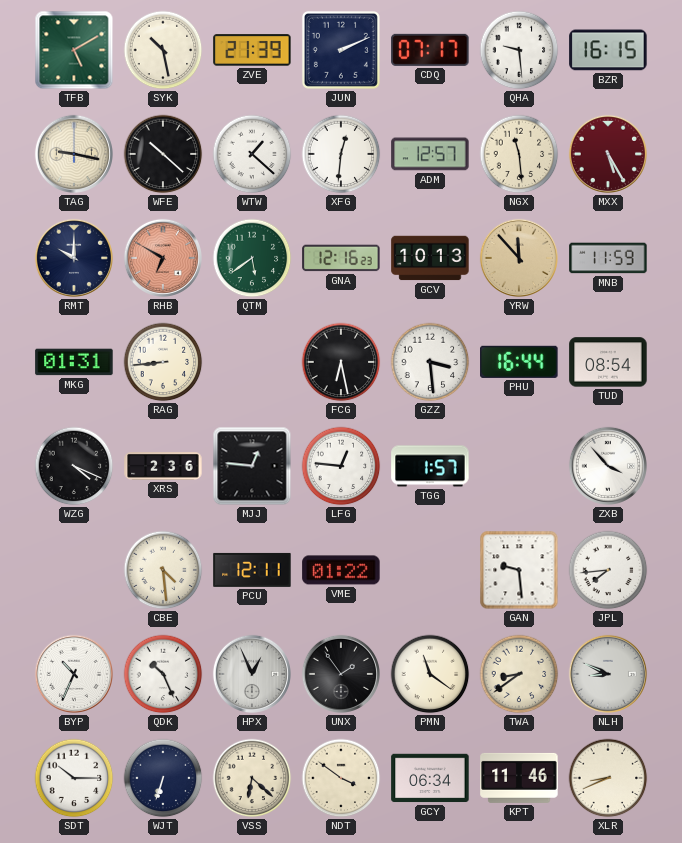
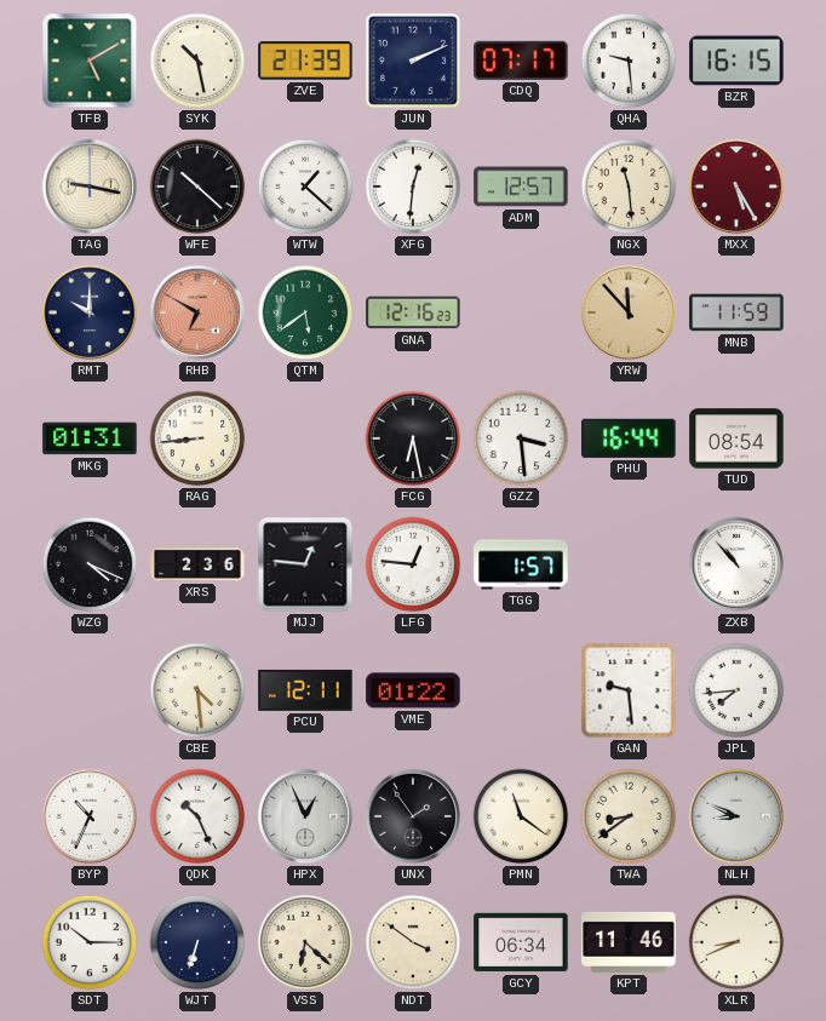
GCV: 10:13 -> none (430, 258)
ZXB: 3:53 -> 10:53 (736, 564)
